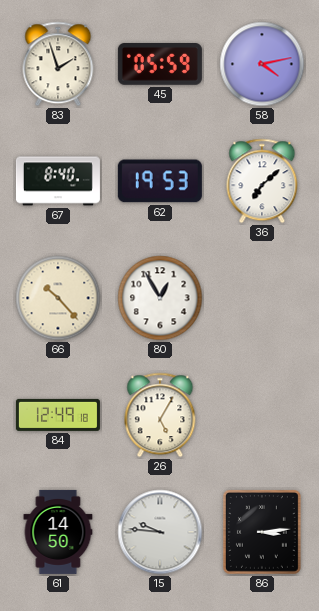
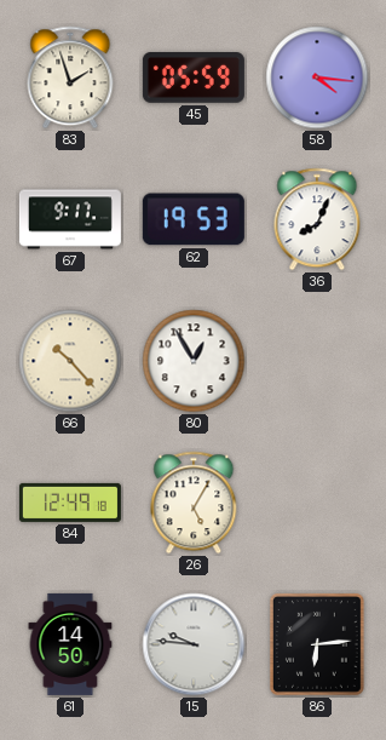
58: 4:13 -> 4:16 (317, 78)
67: 8:40 -> 9:17 (70, 219)
36: 7:08 -> 8:04 (317, 219)
86: 3:14 -> 6:14 (317, 644)
